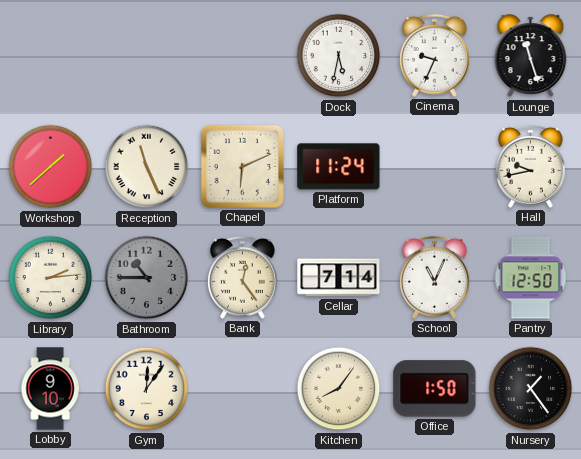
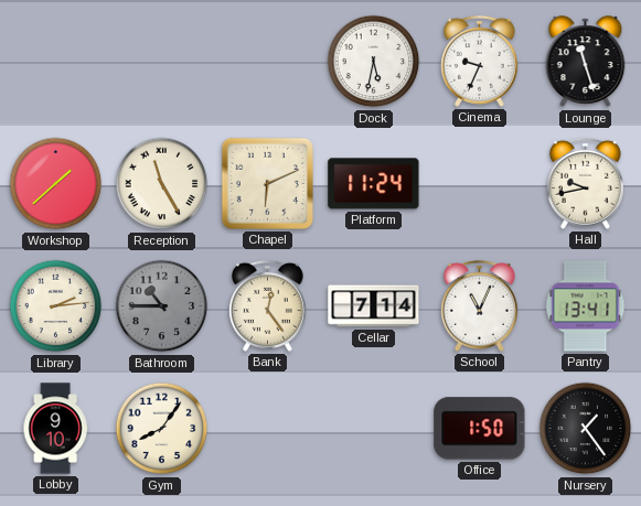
Reception: 11:26 -> 11:25 (162, 184)
Pantry: 12:50 -> 13:41 (586, 306)
Gym: 12:06 -> 8:06 (162, 429)
Kitchen: 8:06 -> none (339, 389)
